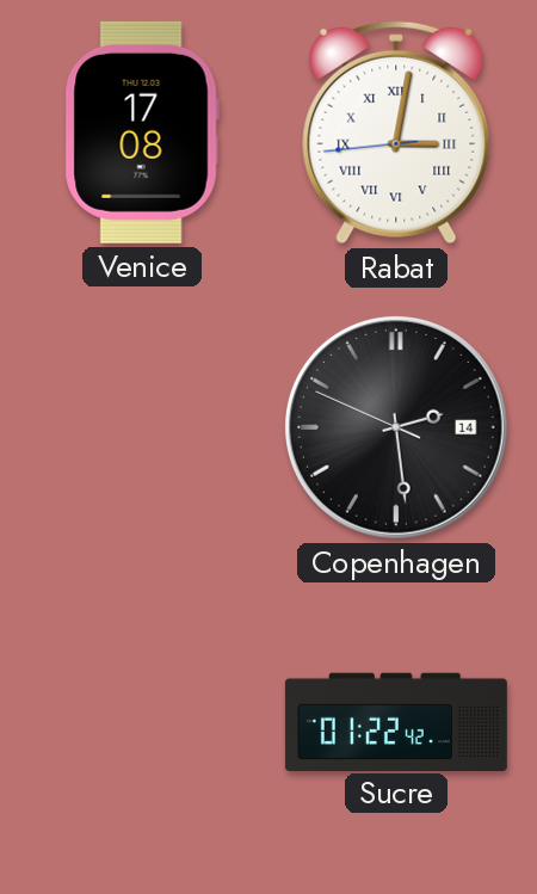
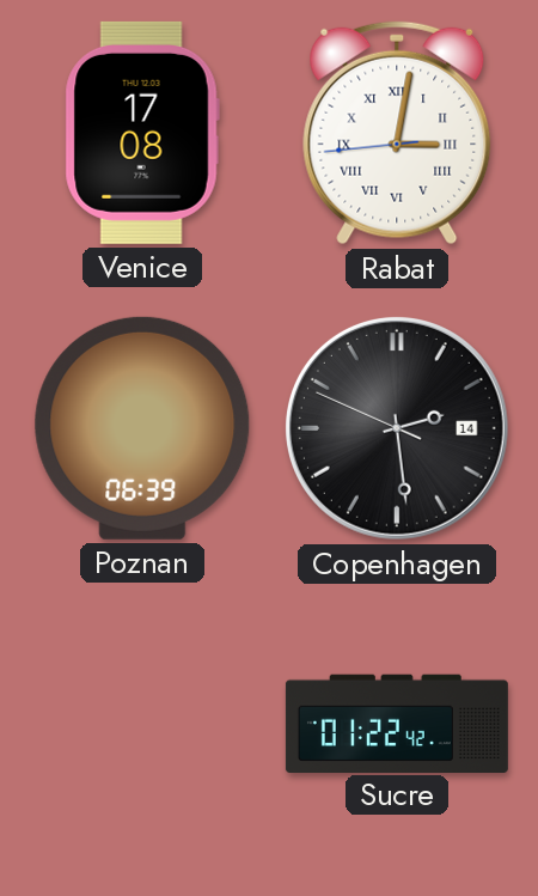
Poznan: none -> 06:39 (142, 428)
